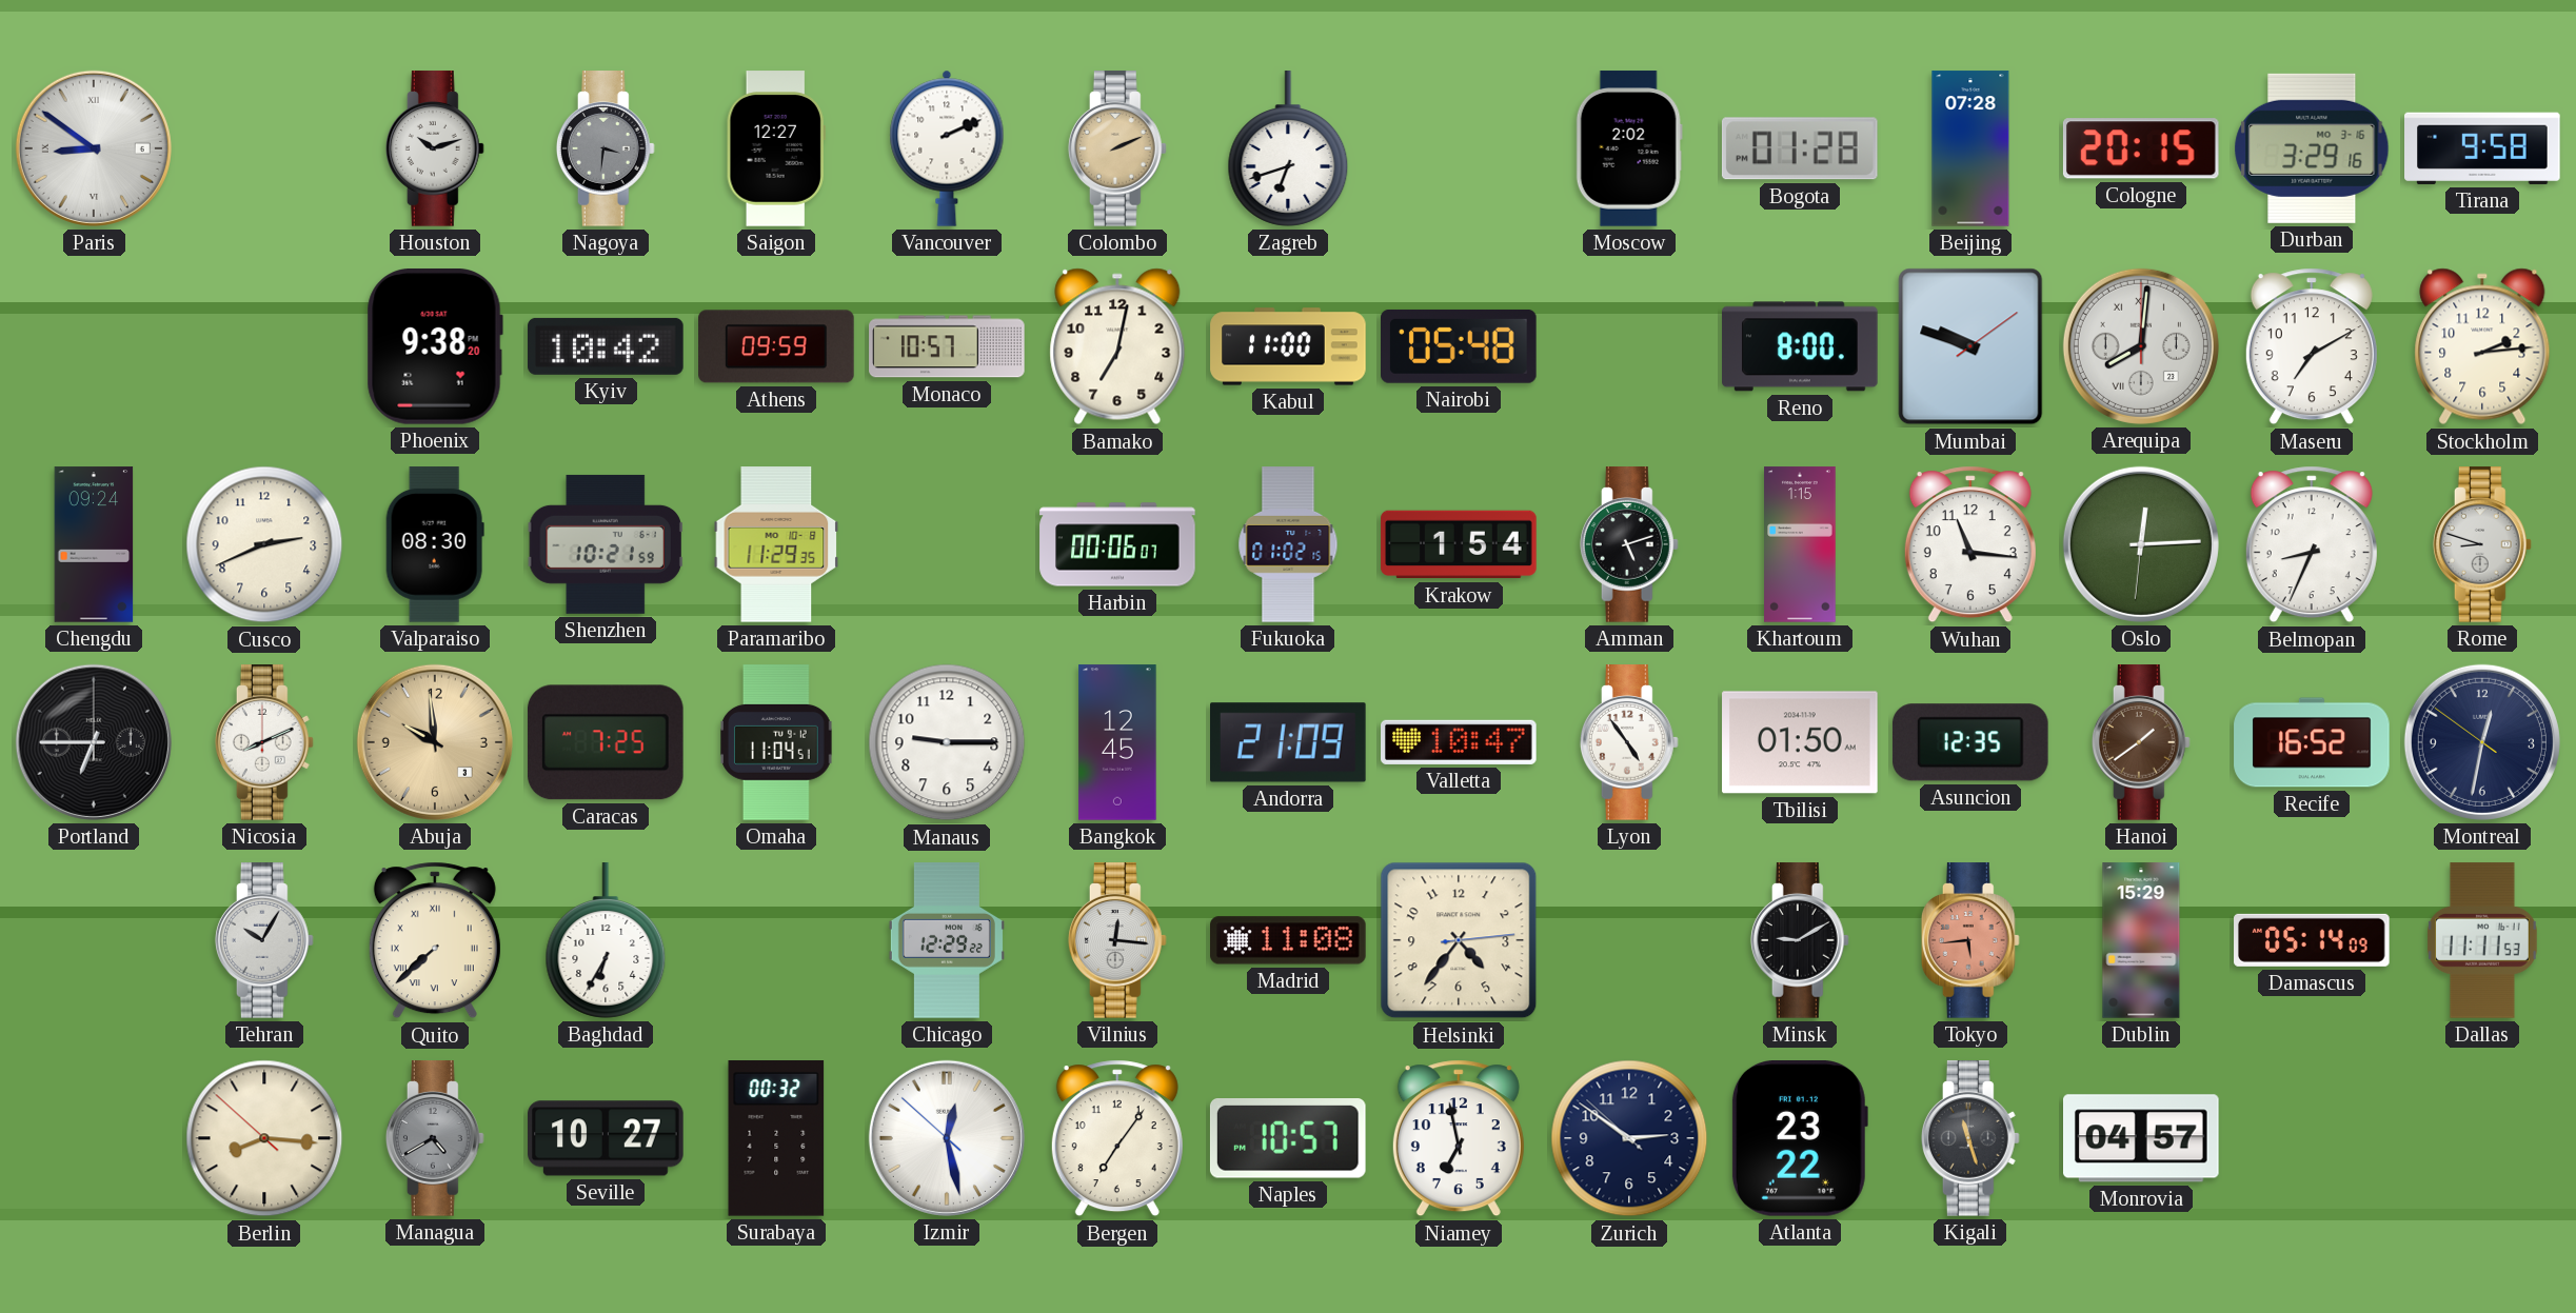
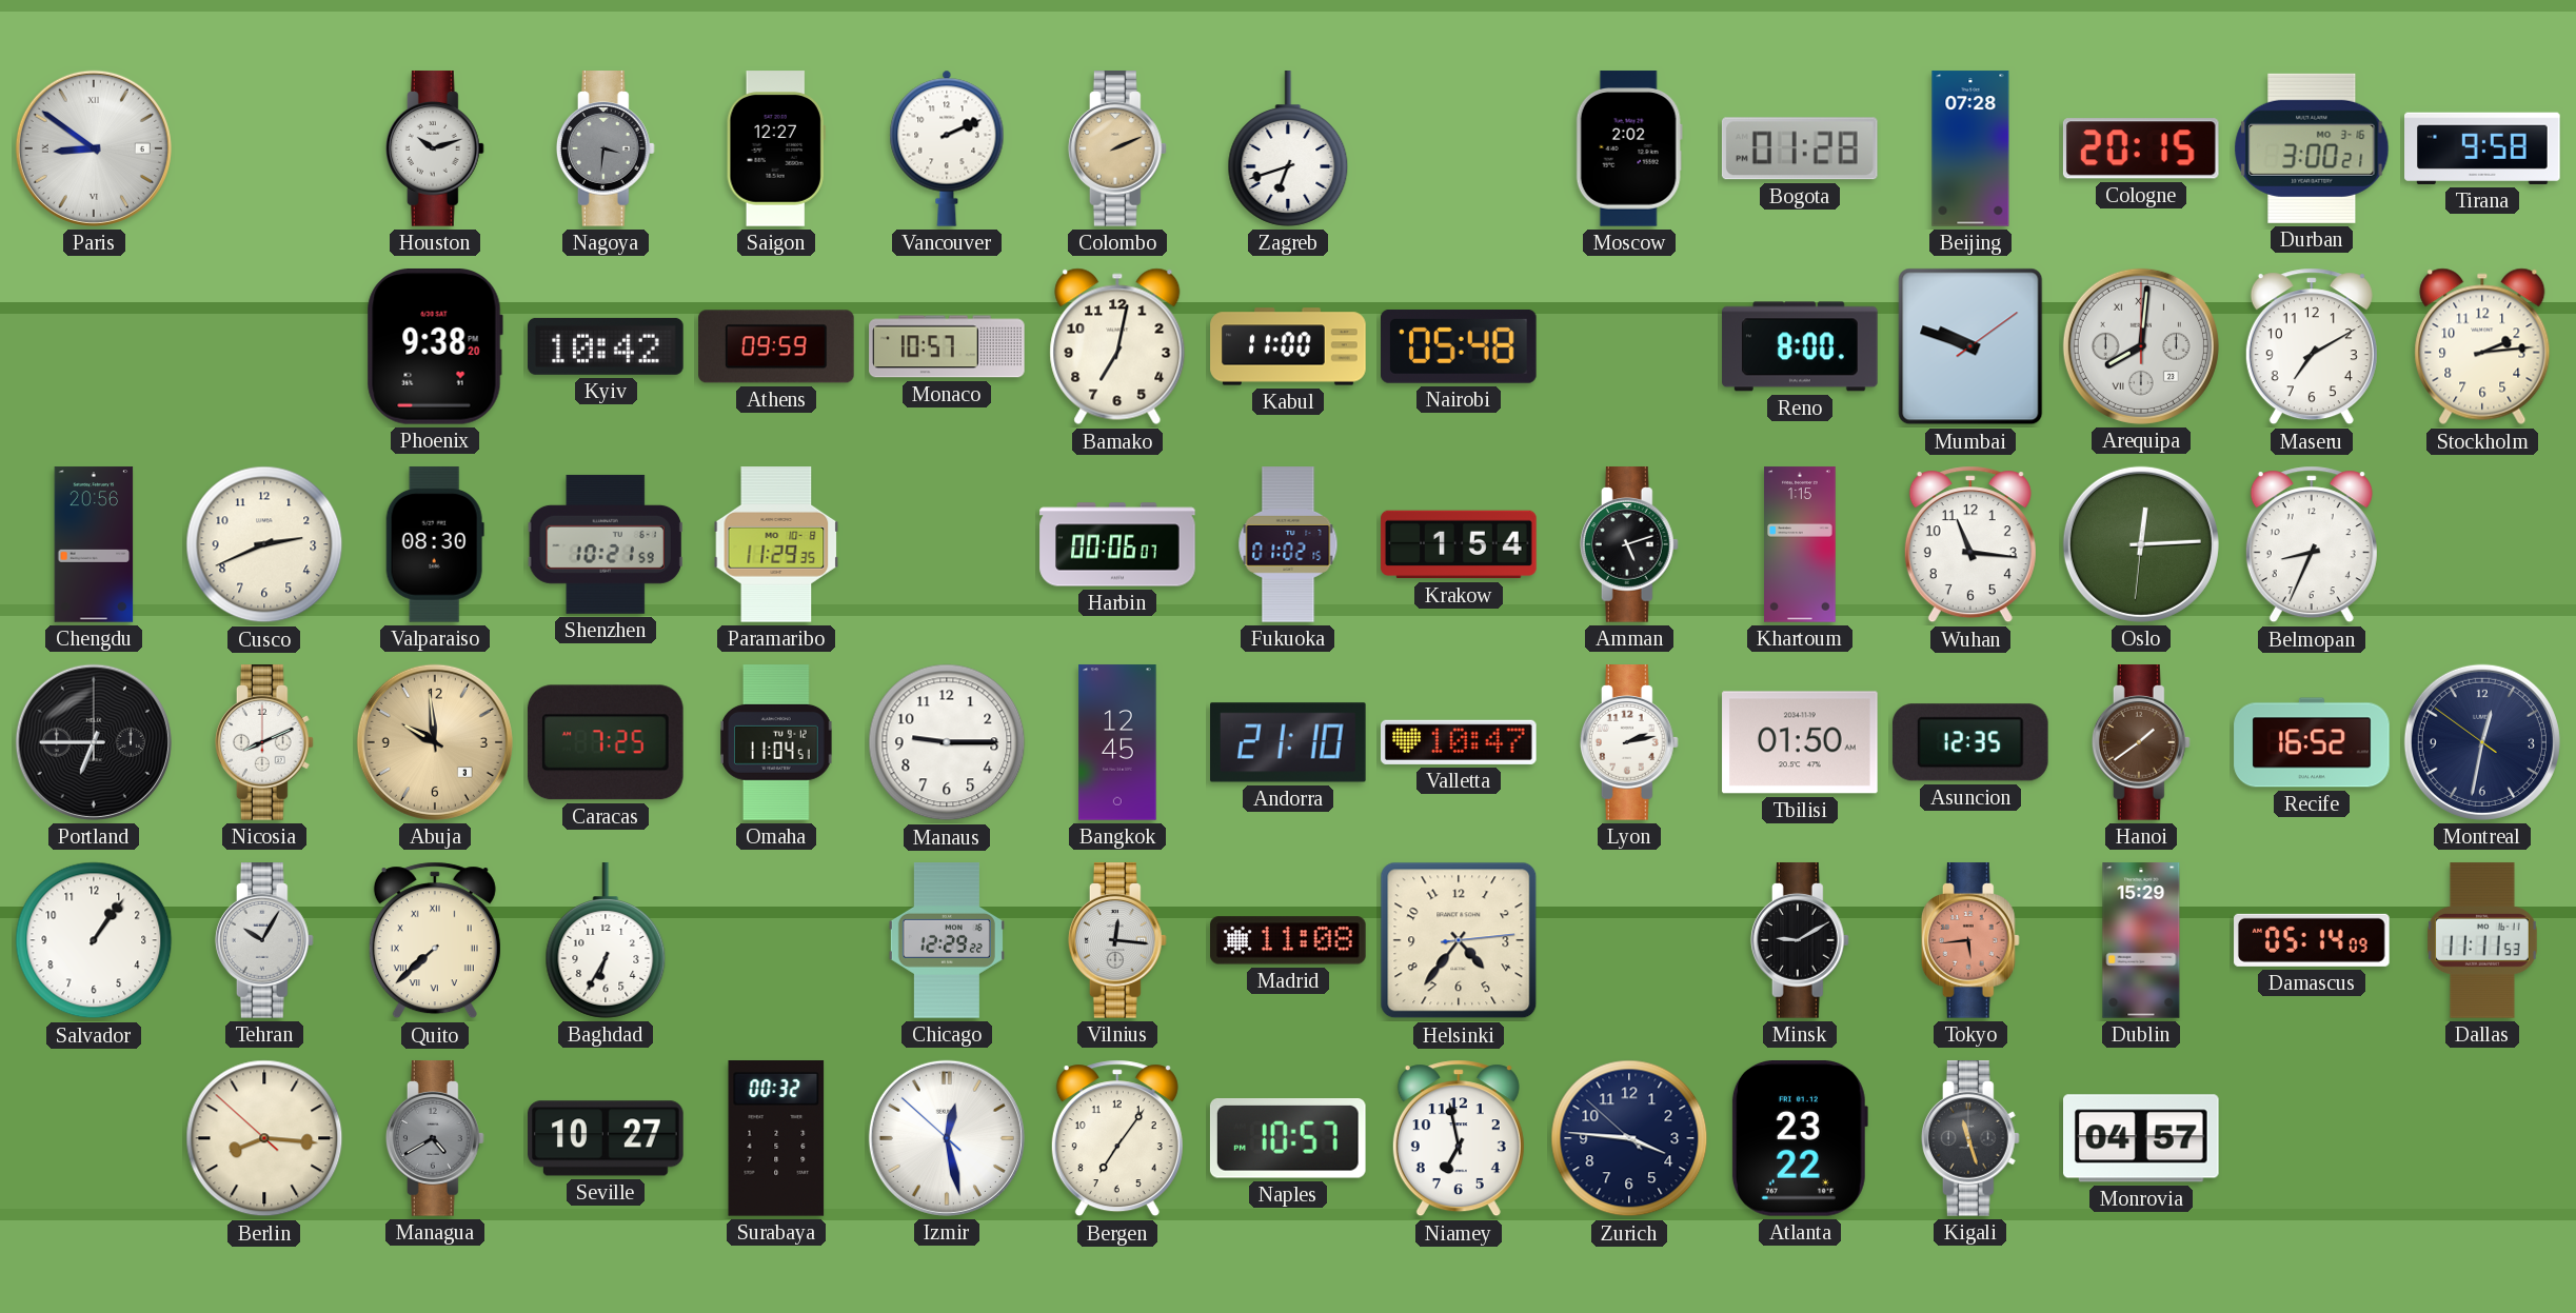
Durban: 3:29 -> 3:00 (2312, 148)
Chengdu: 09:24 -> 20:56 (94, 544)
Rome: 8:48 -> none (2482, 544)
Andorra: 21:09 -> 21:10 (1289, 742)
Lyon: 4:54 -> 2:13 (1629, 742)
Salvador: none -> 1:06 (94, 940)
Zurich: 2:50 -> 3:45 (1629, 1138)
